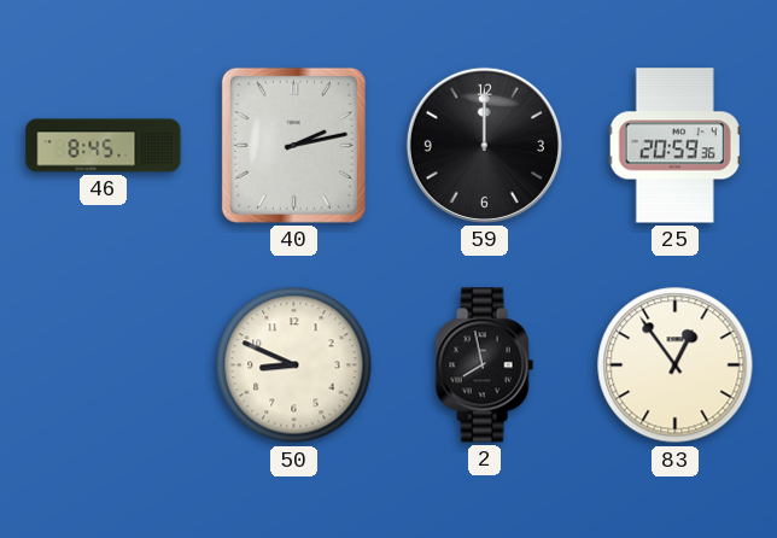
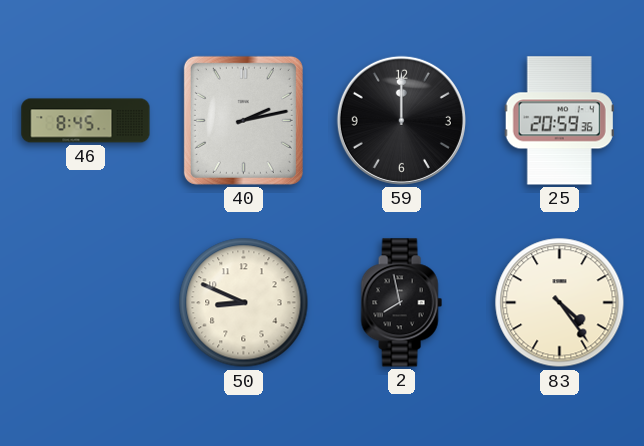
83: 12:54 -> 4:24 (560, 303)
